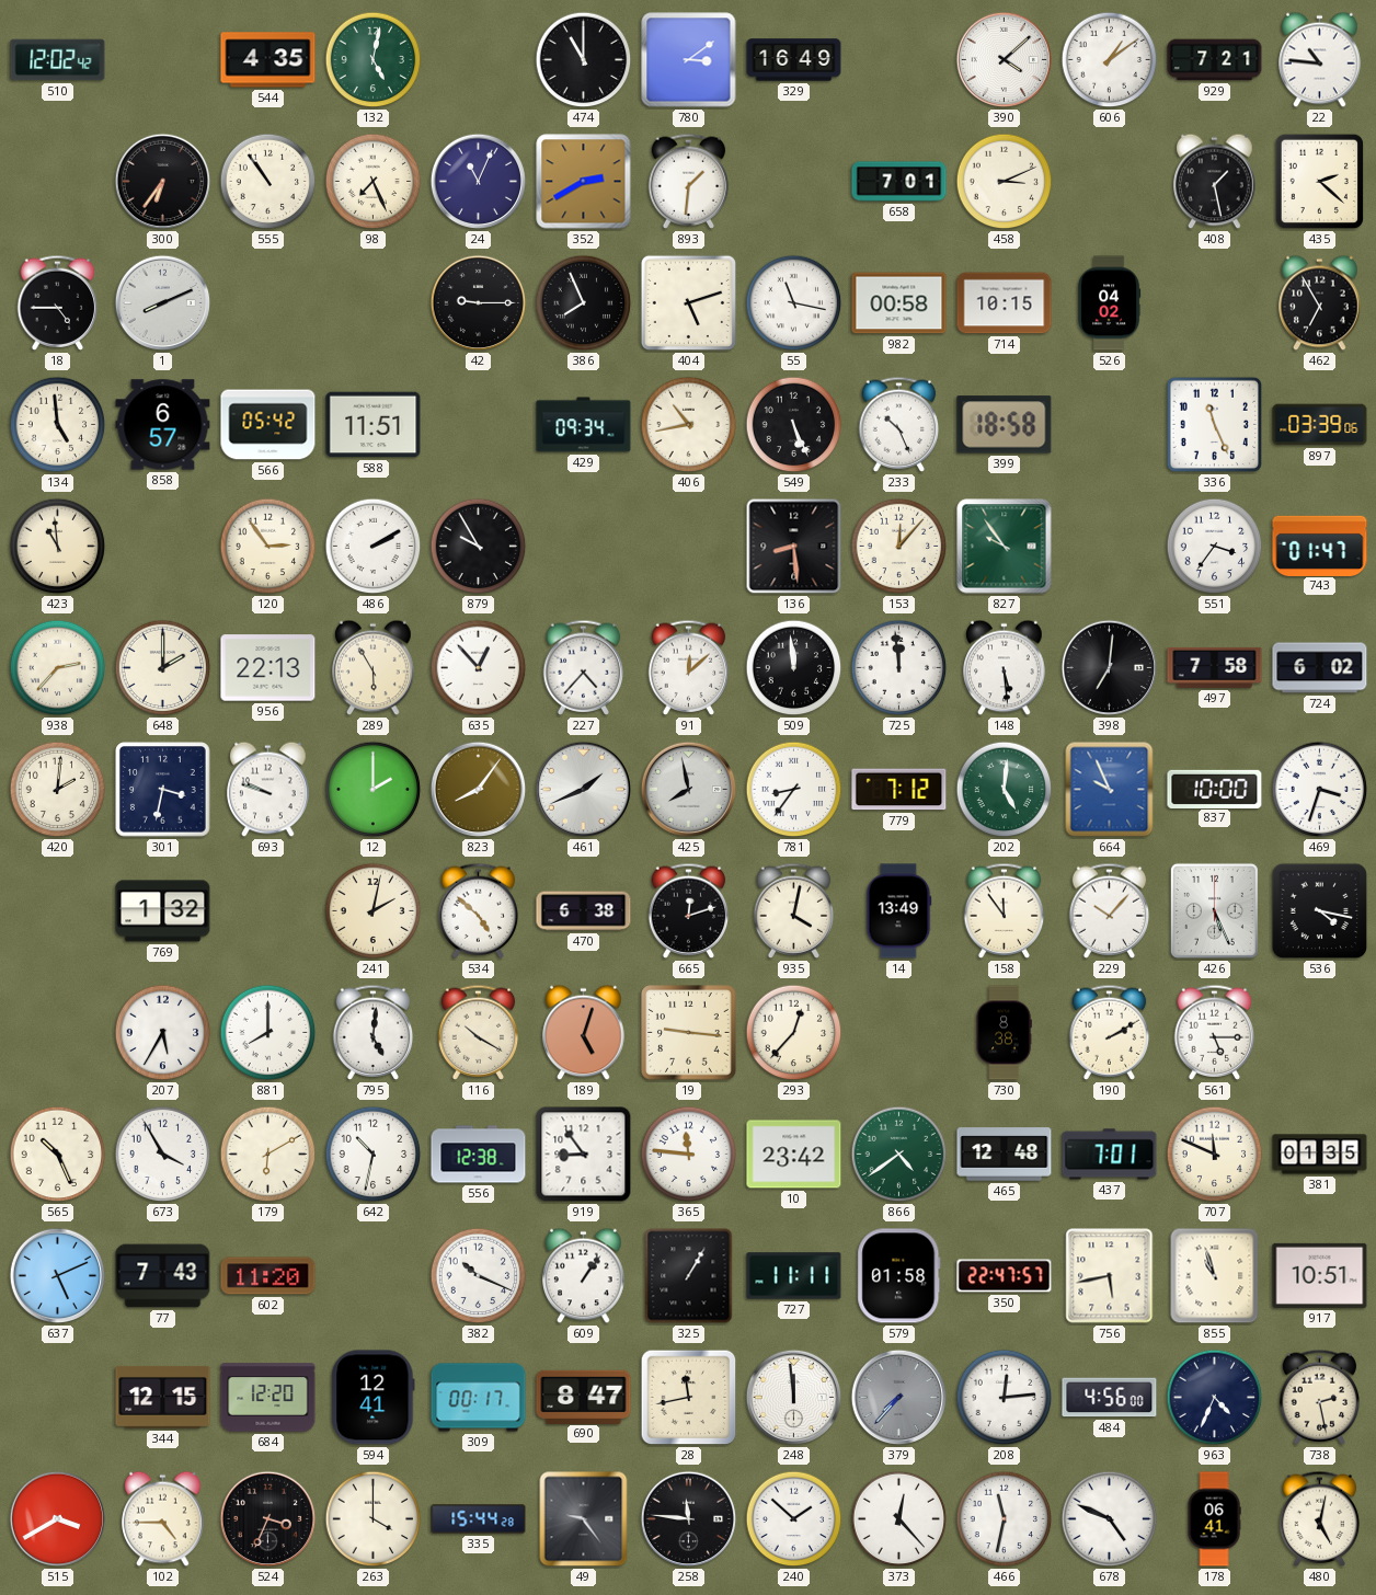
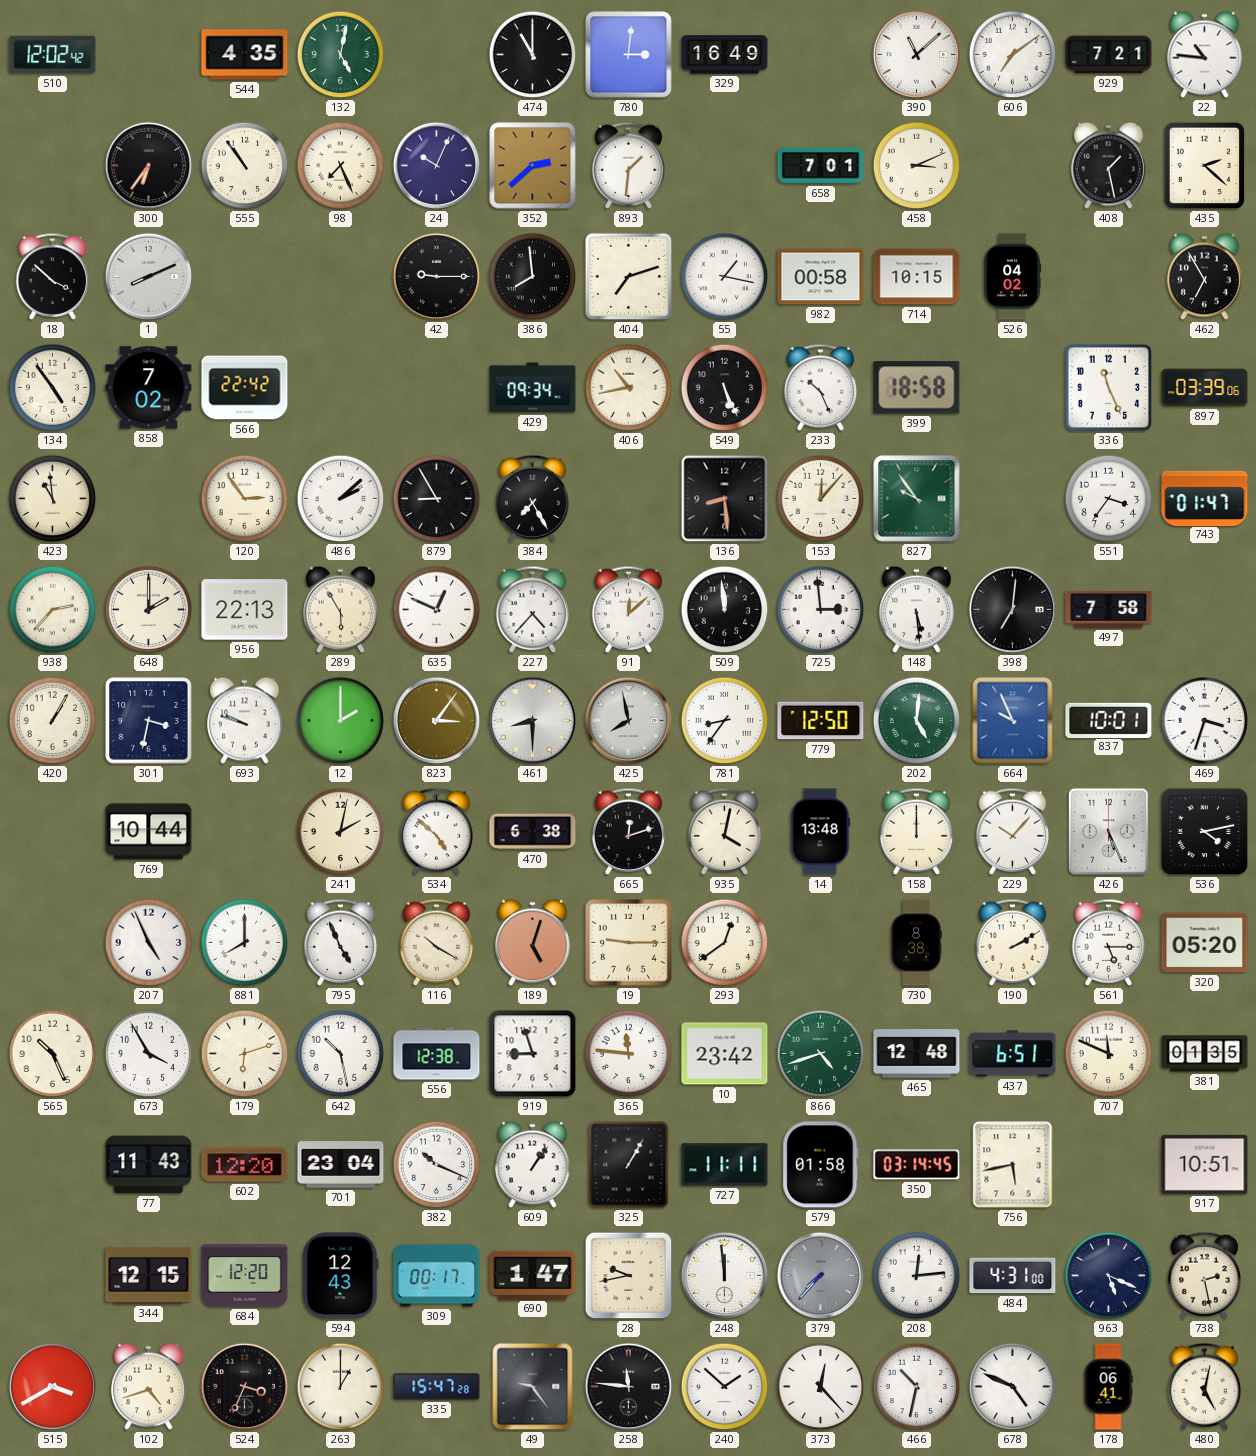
780: 3:09 -> 3:01 (629, 55)
390: 4:08 -> 11:08 (917, 55)
606: 1:09 -> 7:09 (1013, 55)
24: 11:04 -> 10:04 (437, 166)
352: 2:40 -> 2:38 (533, 166)
18: 4:45 -> 3:52 (53, 276)
386: 7:56 -> 7:59 (533, 277)
404: 5:12 -> 7:12 (628, 276)
55: 11:17 -> 1:17 (725, 277)
134: 4:59 -> 4:54 (53, 388)
858: 6:57 -> 7:02 (149, 388)
566: 05:42 -> 22:42 (245, 388)
588: 11:51 -> none (374, 425)
486: 2:10 -> 2:08 (341, 499)
879: 9:55 -> 8:55 (437, 499)
384: none -> 7:25 (533, 498)
635: 12:53 -> 12:49 (437, 610)
725: 11:59 -> 2:59 (821, 610)
724: 6:02 -> none (1320, 668)
420: 2:01 -> 1:05 (53, 721)
823: 8:06 -> 3:06 (437, 721)
461: 1:41 -> 8:30 (533, 721)
779: 7:12 -> 12:50 (821, 721)
837: 10:00 -> 10:01 (1109, 720)
769: 1:32 -> 10:44 (149, 832)
14: 13:49 -> 13:48 (820, 832)
158: 11:54 -> 12:00 (917, 831)
536: 4:17 -> 4:13 (1205, 832)
207: 5:35 -> 4:56 (149, 943)
795: 5:01 -> 4:56 (341, 942)
19: 9:16 -> 9:15 (629, 943)
293: 12:37 -> 12:39 (725, 943)
320: none -> 05:20 (1205, 943)
179: 6:10 -> 6:12 (245, 1054)
642: 10:32 -> 10:28 (341, 1054)
919: 8:54 -> 8:57 (533, 1054)
866: 4:39 -> 4:42 (821, 1054)
437: 7:01 -> 6:51 (1013, 1054)
637: 5:11 -> none (58, 1276)
77: 7:43 -> 11:43 (149, 1165)
602: 11:20 -> 12:20 (245, 1165)
701: none -> 23:04 (341, 1165)
350: 22:47 -> 03:14 (917, 1165)
855: 10:57 -> none (1215, 1276)
594: 12:41 -> 12:43 (341, 1276)
690: 8:47 -> 1:47 (533, 1275)
28: 11:43 -> 9:43 (629, 1276)
484: 4:56 -> 4:31 (1013, 1276)
963: 4:34 -> 5:19 (1109, 1276)
102: 4:45 -> 4:42 (149, 1387)
263: 4:00 -> 1:00 (341, 1387)
335: 15:44 -> 15:47 (437, 1387)
466: 11:32 -> 10:32 (917, 1387)
